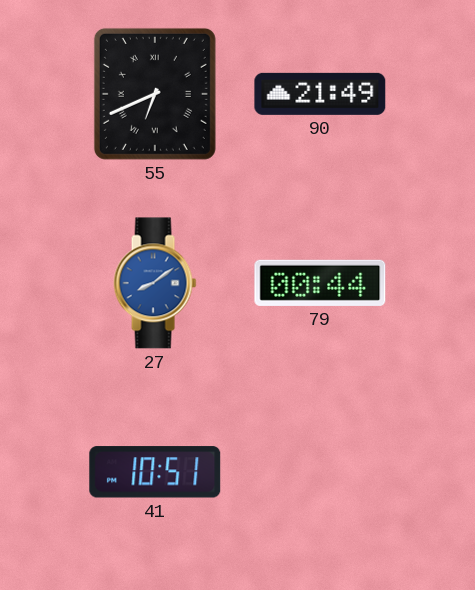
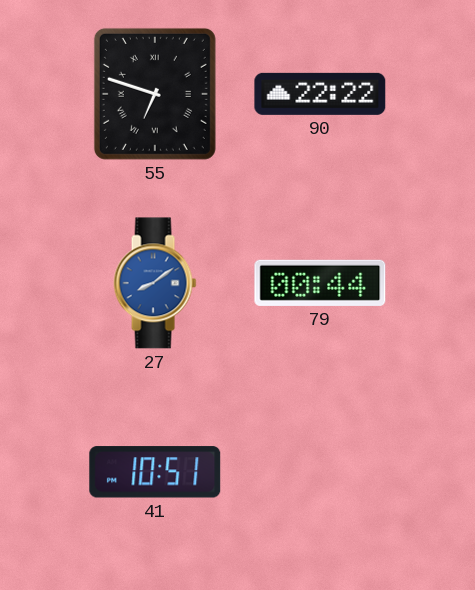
55: 6:41 -> 6:48 (155, 94)
90: 21:49 -> 22:22 (320, 94)
